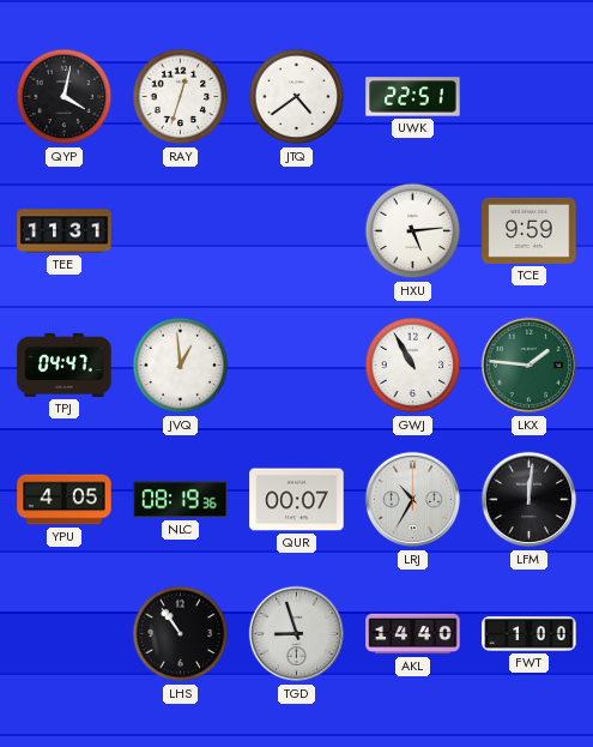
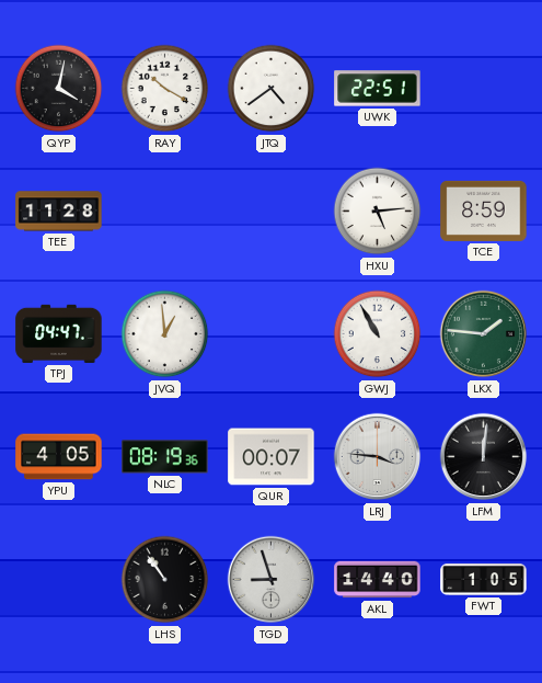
RAY: 12:33 -> 10:20 (165, 89)
TEE: 11:31 -> 11:28 (59, 212)
TCE: 9:59 -> 8:59 (484, 210)
LRJ: 10:35 -> 3:46 (378, 457)
FWT: 1:00 -> 1:05 (484, 580)
